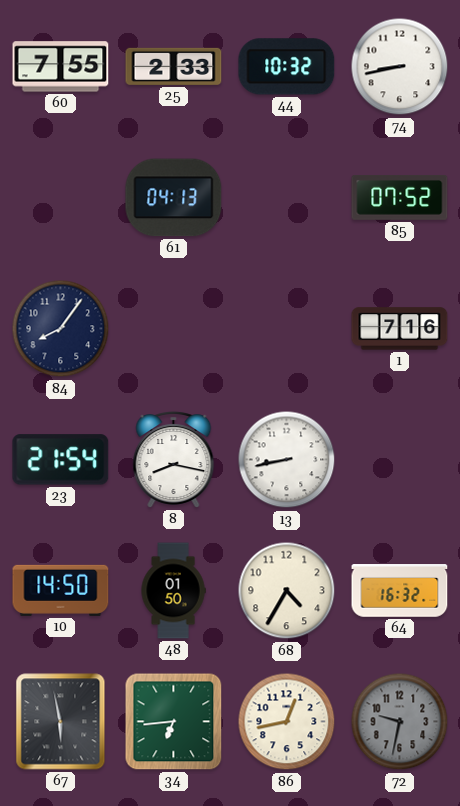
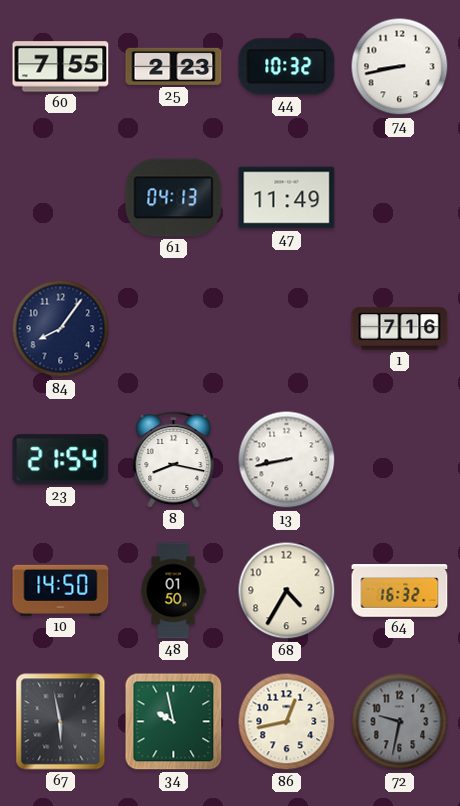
25: 2:33 -> 2:23 (174, 66)
47: none -> 11:49 (287, 198)
85: 07:52 -> none (400, 197)
34: 6:44 -> 9:58 (174, 722)
